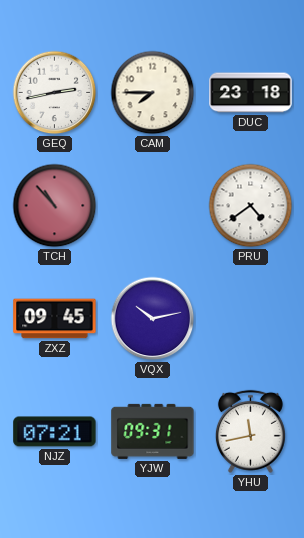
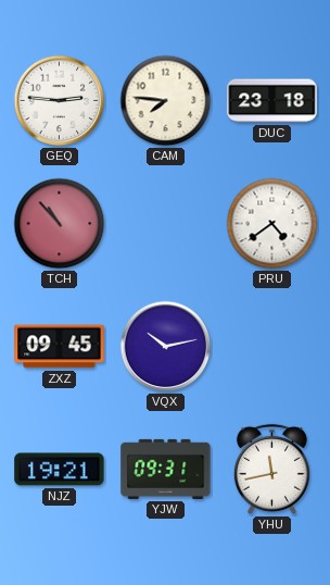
GEQ: 2:43 -> 2:46 (60, 101)
CAM: 7:45 -> 7:46 (166, 101)
NJZ: 07:21 -> 19:21 (60, 470)
